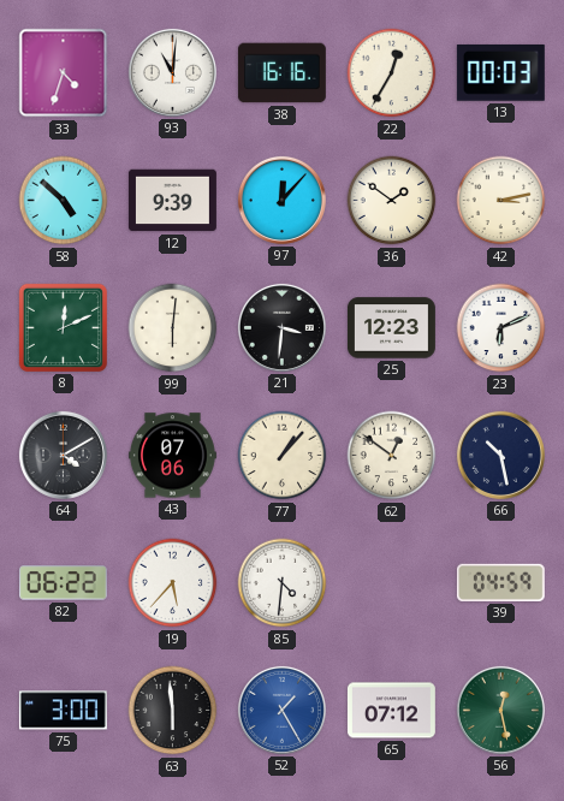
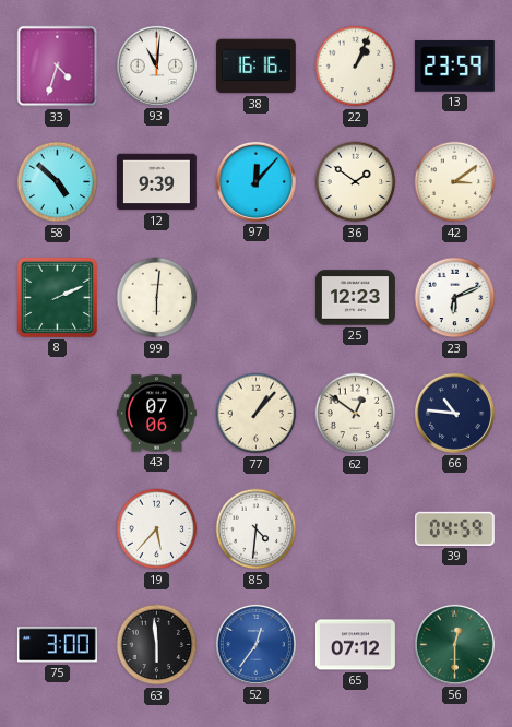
22: 12:35 -> 1:04 (356, 67)
13: 00:03 -> 23:59 (454, 65)
42: 3:13 -> 3:09 (455, 182)
8: 12:11 -> 2:11 (57, 297)
21: 3:31 -> none (281, 327)
64: 4:10 -> none (63, 455)
66: 10:28 -> 10:46 (454, 413)
82: 06:22 -> none (63, 583)
52: 1:25 -> 12:36 (255, 644)
56: 12:28 -> 12:30 (454, 644)
